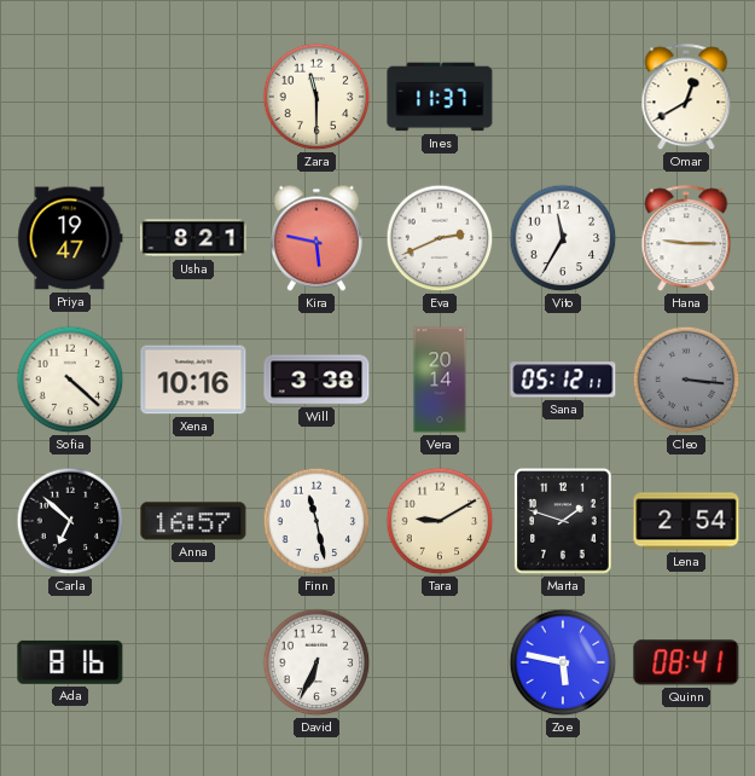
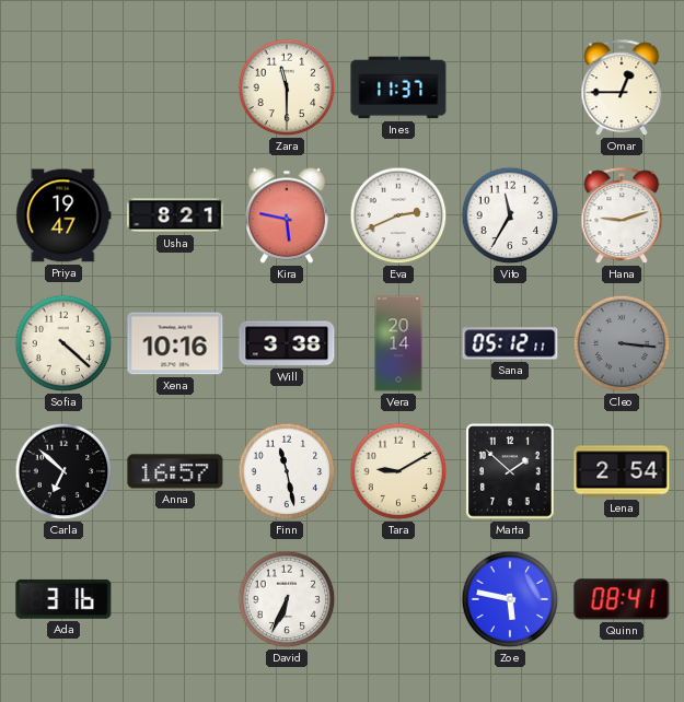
Omar: 12:40 -> 12:45 (622, 89)
Hana: 9:15 -> 9:12 (622, 217)
Marta: 1:48 -> 1:52 (510, 471)
Ada: 8:16 -> 3:16 (63, 599)
